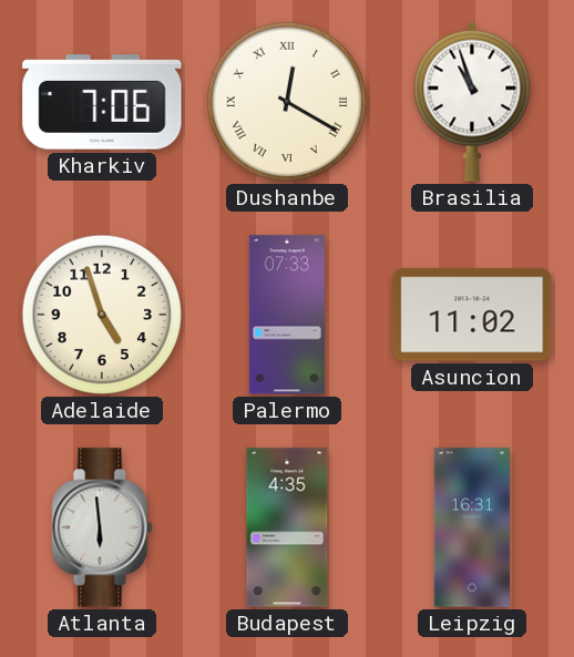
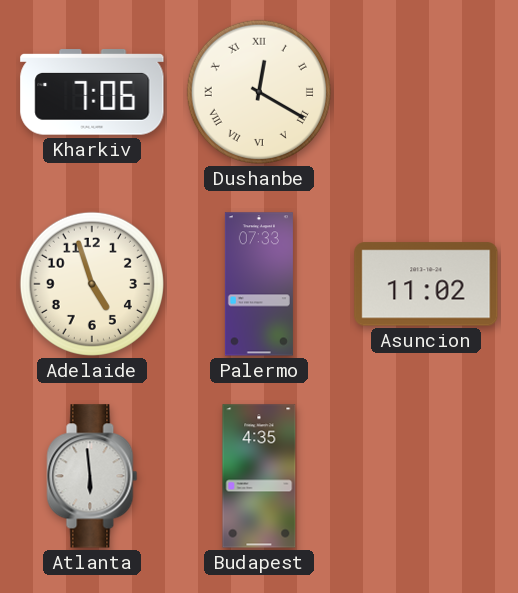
Brasilia: 10:57 -> none (472, 102)
Leipzig: 16:31 -> none (471, 527)
